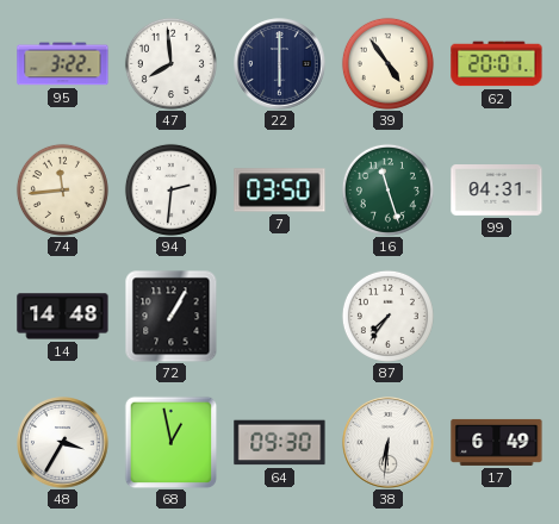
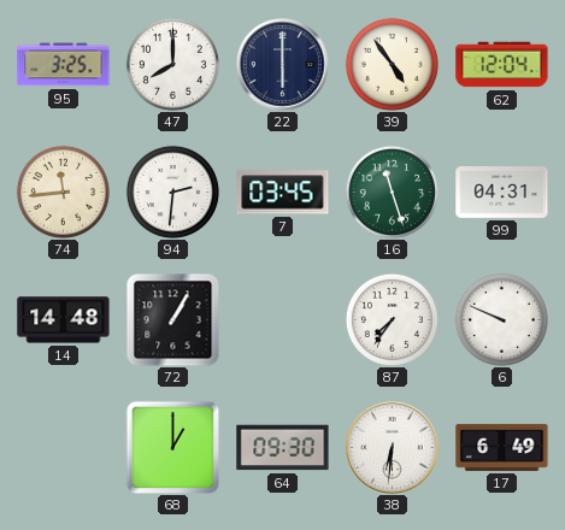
95: 3:22 -> 3:25 (64, 65)
47: 7:59 -> 8:00 (172, 64)
62: 20:01 -> 12:04 (502, 65)
7: 03:50 -> 03:45 (283, 193)
6: none -> 9:49 (501, 319)
48: 3:35 -> none (63, 443)
68: 12:58 -> 1:00 (172, 447)
